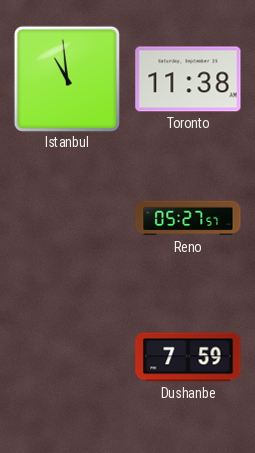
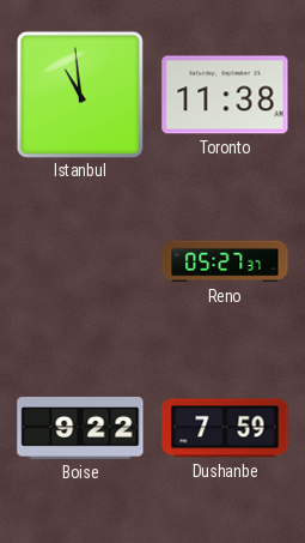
Reno: 05:27:57 -> 05:27:37 (225, 261)
Boise: none -> 9:22 (80, 428)
